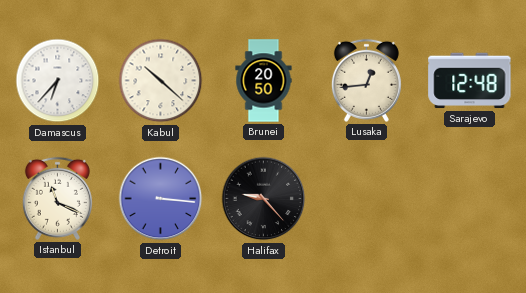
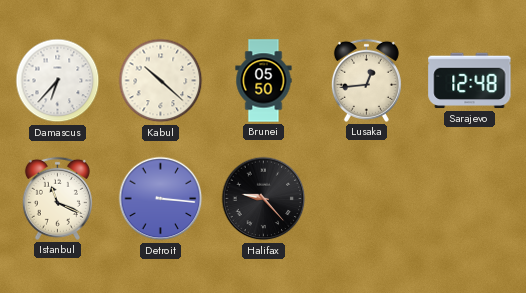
Brunei: 20:50 -> 05:50 (264, 81)
